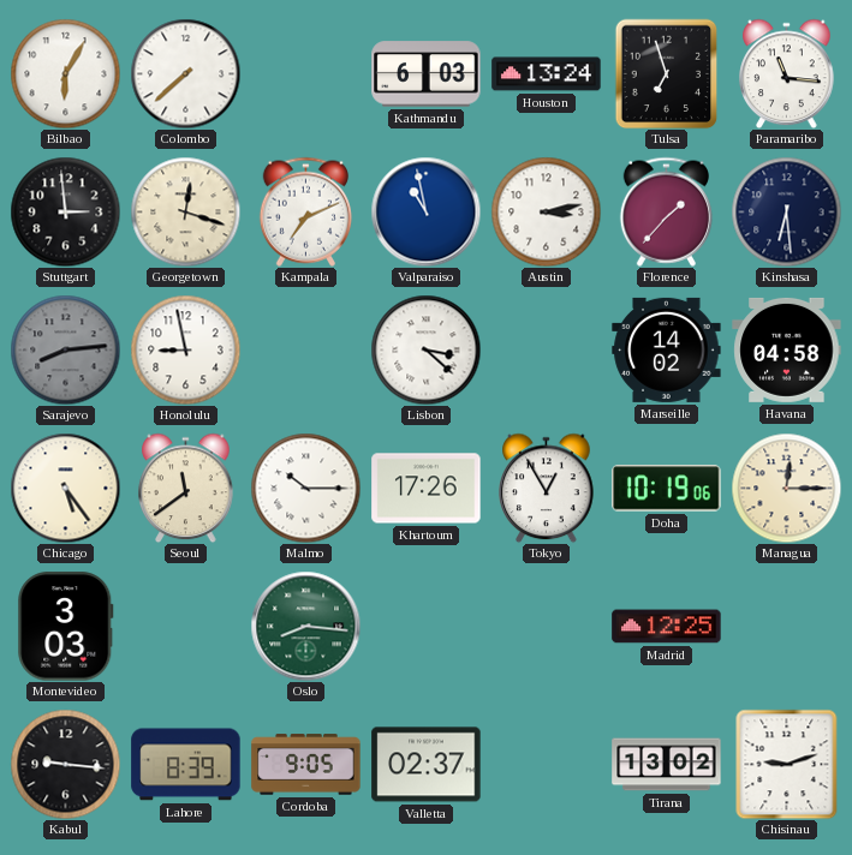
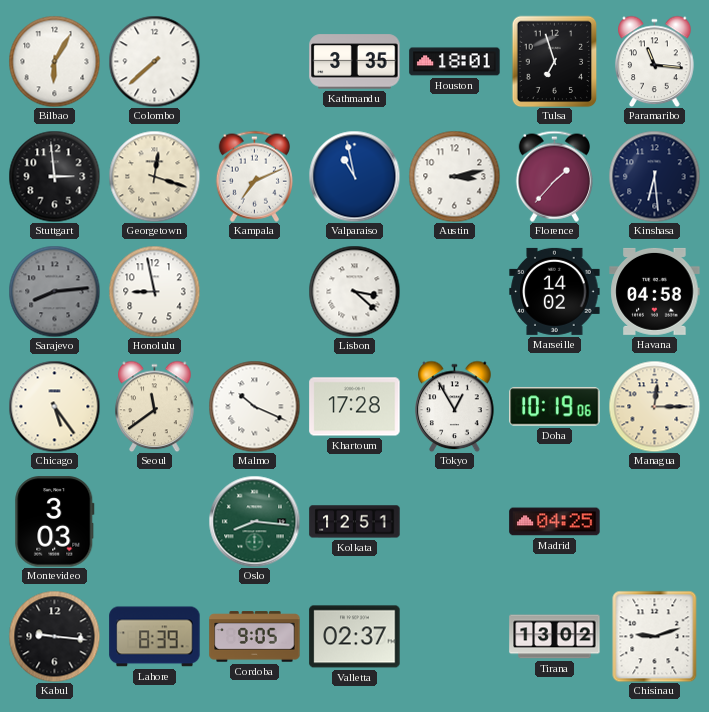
Kathmandu: 6:03 -> 3:35 (355, 62)
Houston: 13:24 -> 18:01 (455, 62)
Malmo: 10:15 -> 10:19 (254, 406)
Khartoum: 17:26 -> 17:28 (355, 407)
Kolkata: none -> 12:51 (355, 522)
Madrid: 12:25 -> 04:25 (555, 522)
